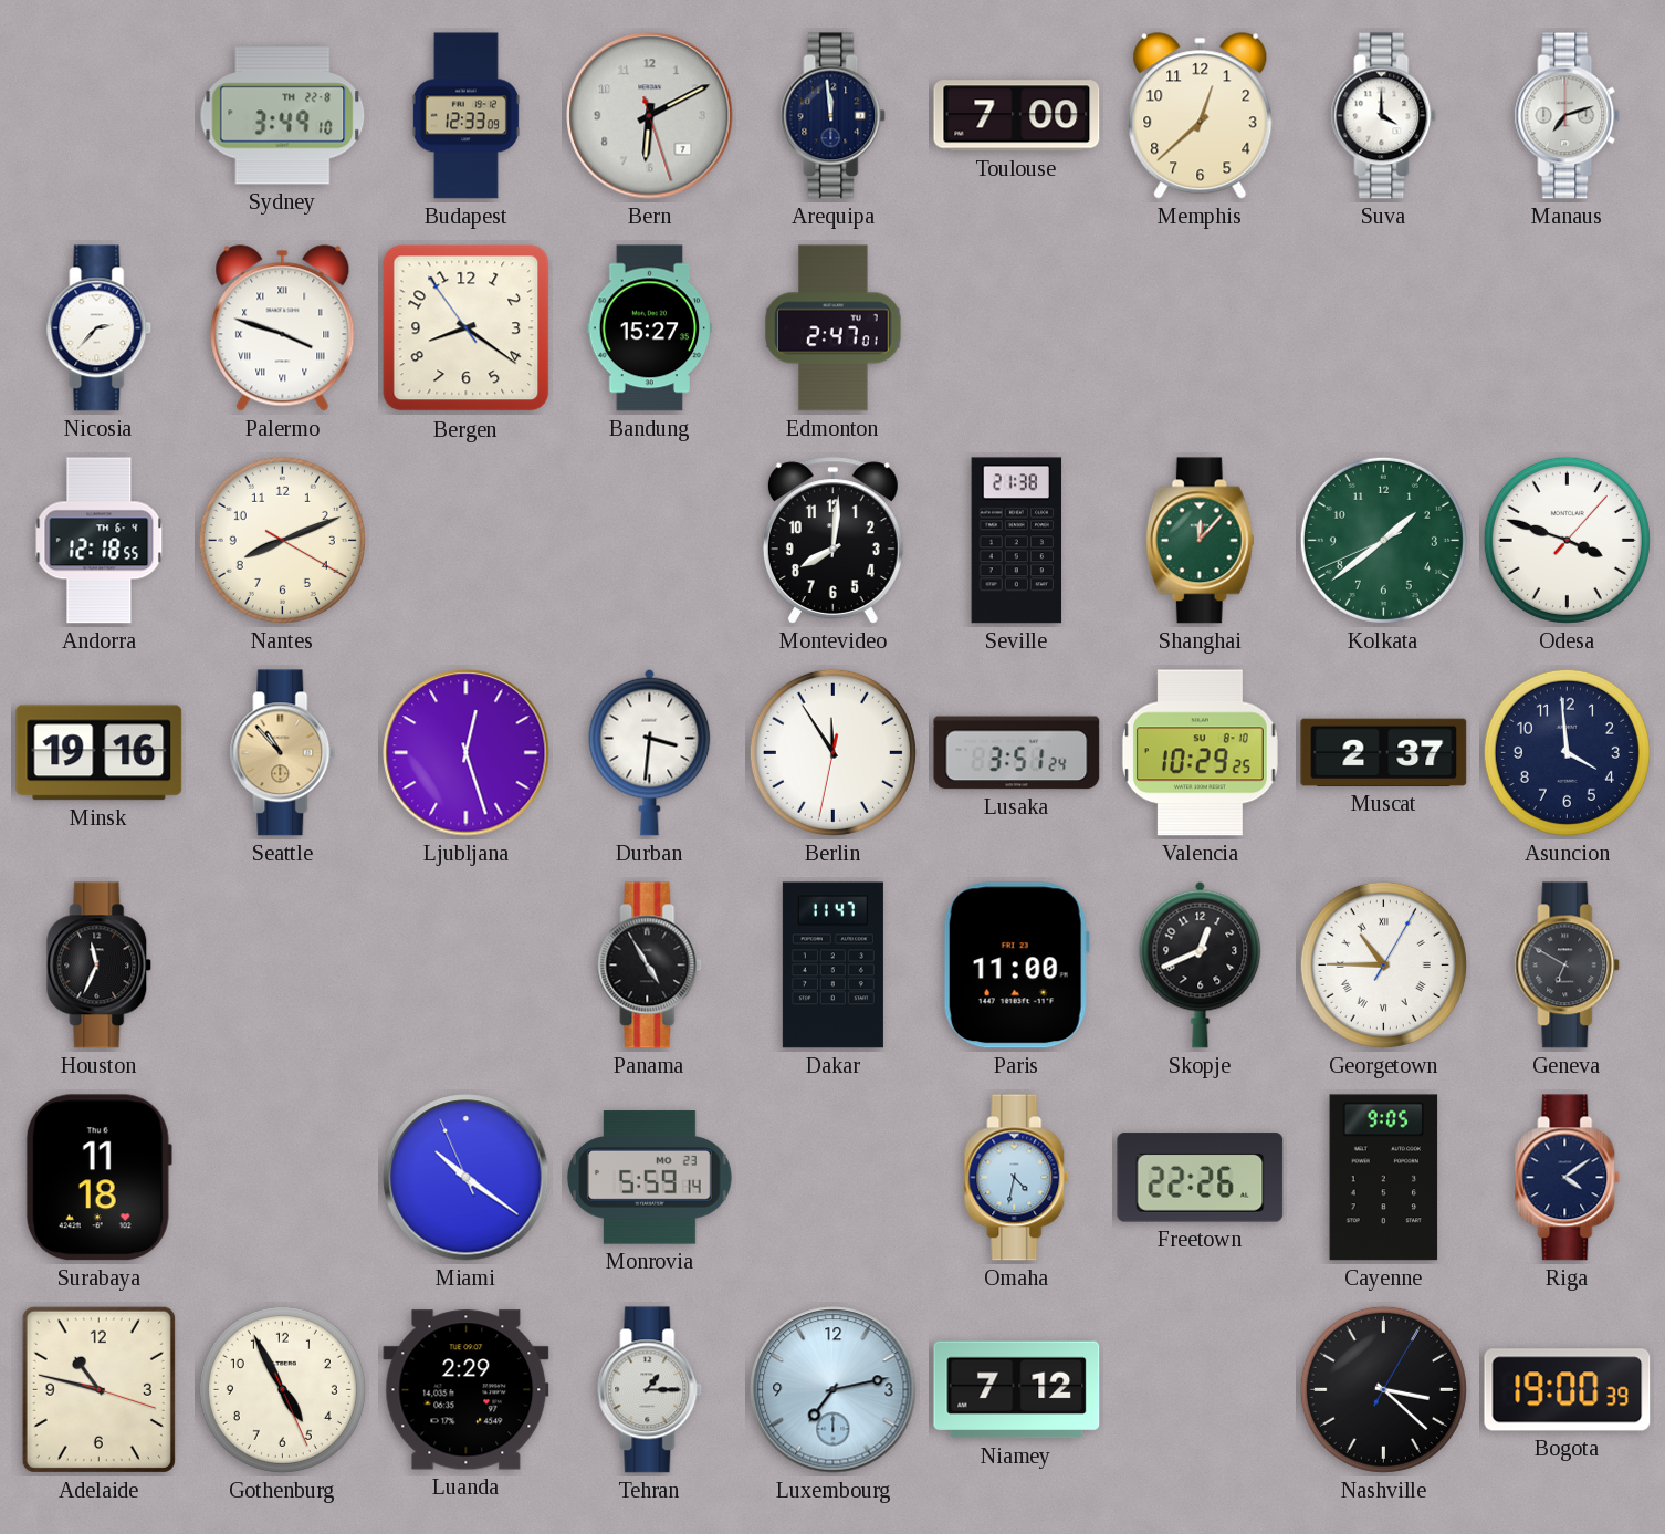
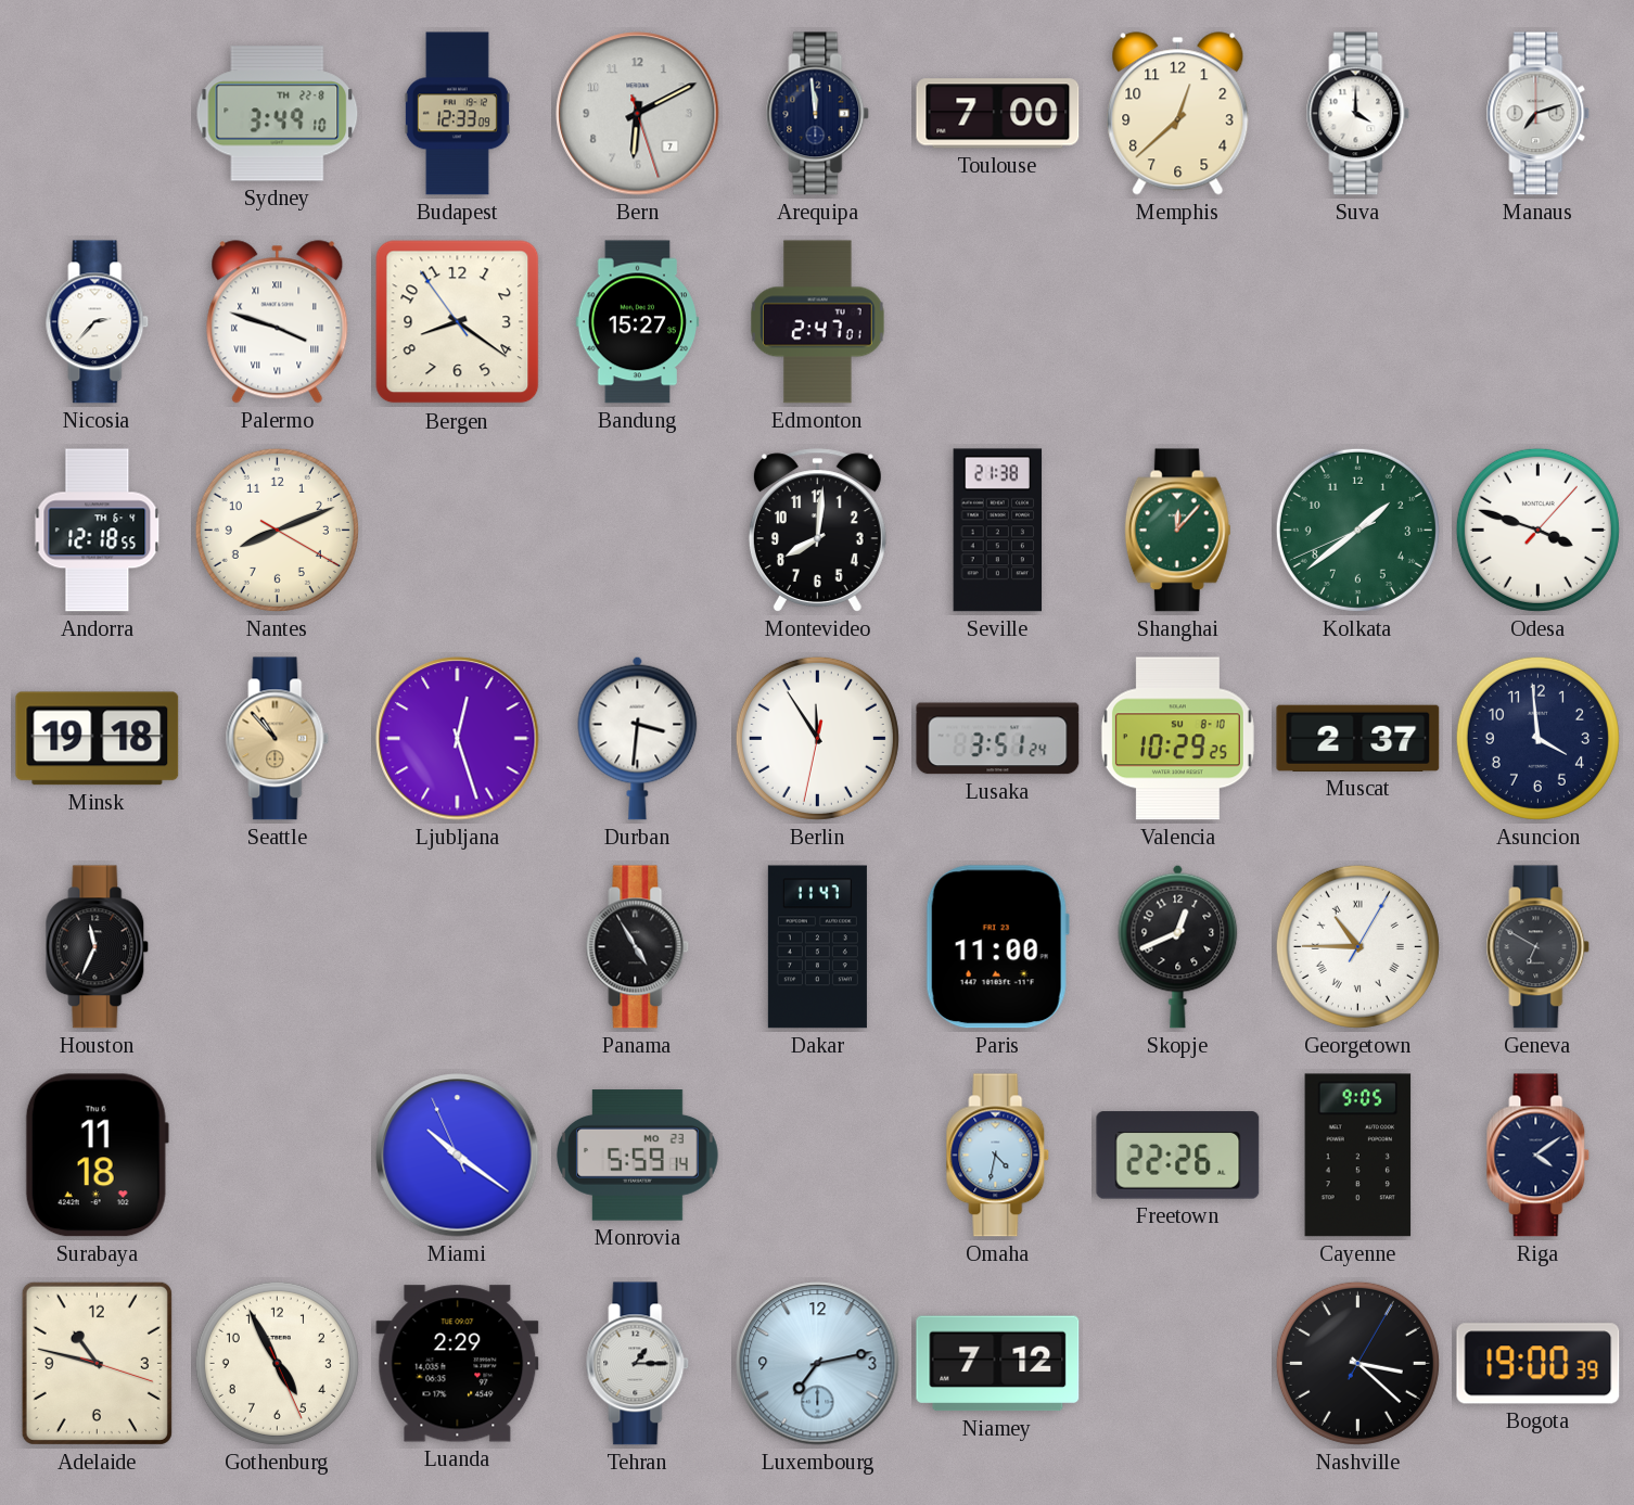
Minsk: 19:16 -> 19:18 (98, 739)
